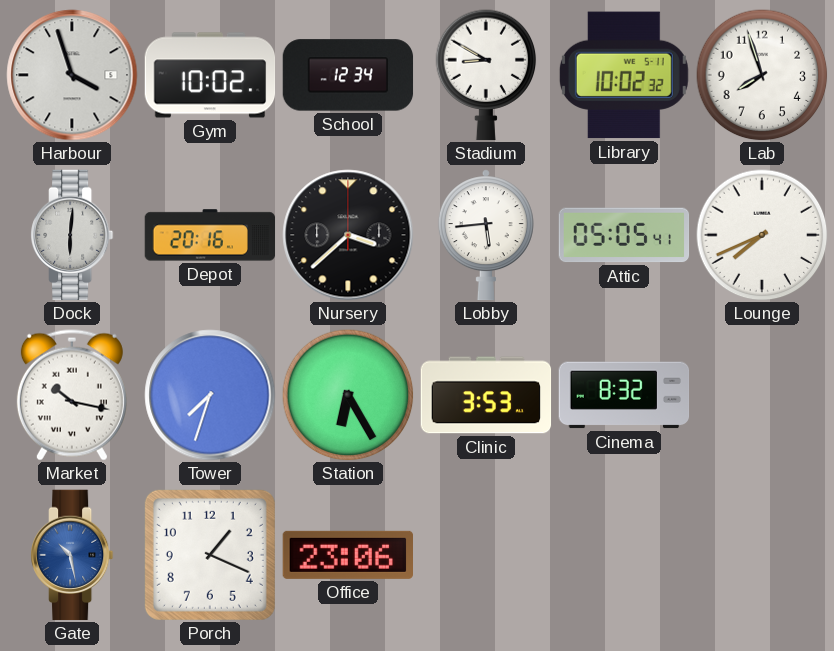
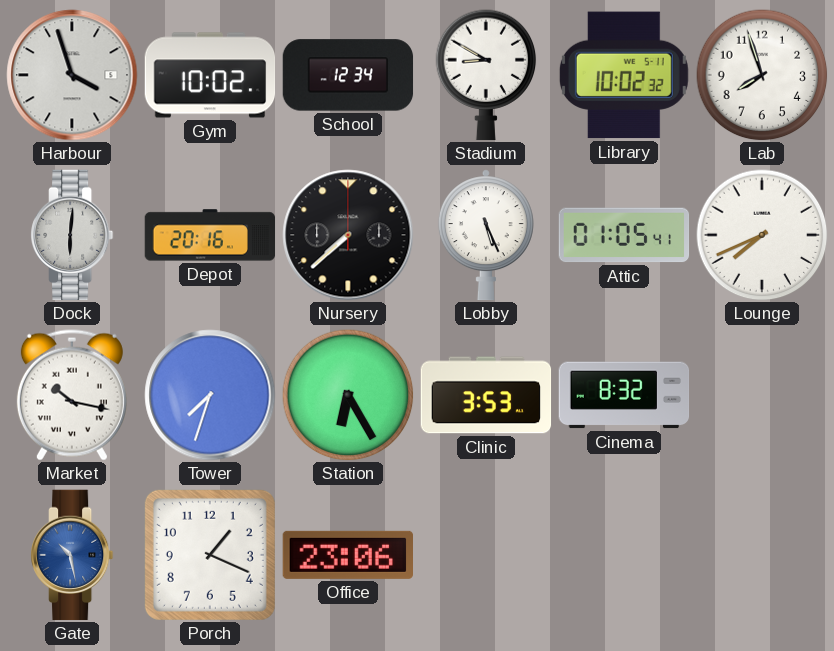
Nursery: 3:38 -> 7:38 (348, 235)
Lobby: 5:44 -> 5:26 (486, 235)
Attic: 05:05 -> 01:05 (624, 235)
